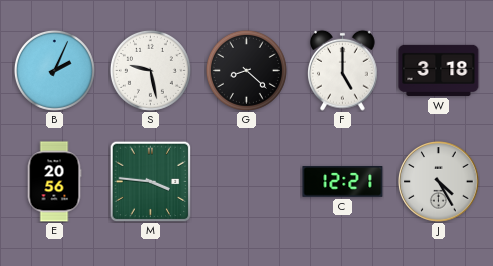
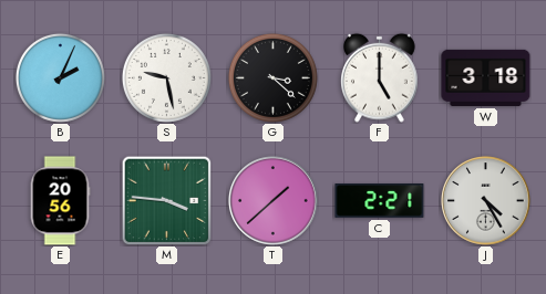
G: 8:22 -> 3:22 (272, 77)
T: none -> 1:38 (274, 201)
C: 12:21 -> 2:21 (380, 201)
